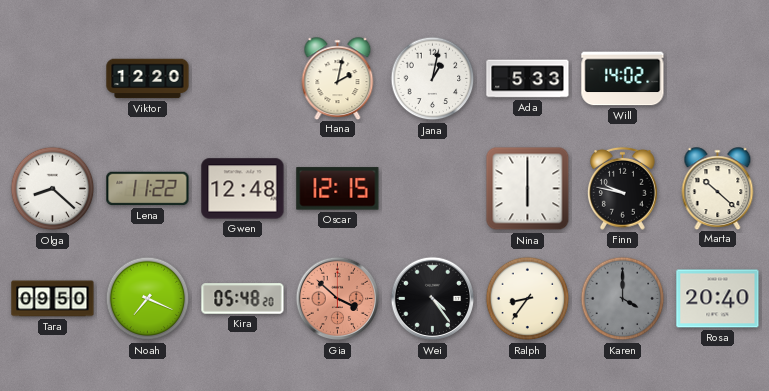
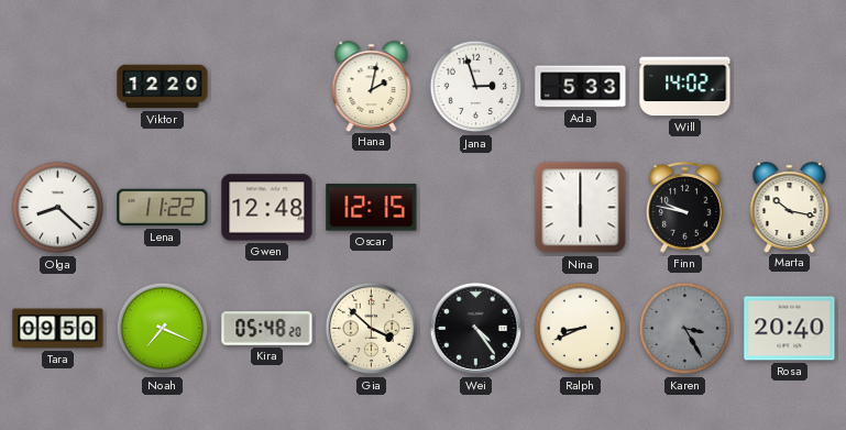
Jana: 1:02 -> 2:57 (476, 87)
Marta: 10:22 -> 10:17 (790, 207)
Gia dial: salmon -> cream (372, 329)
Ralph: 8:36 -> 8:41 (581, 329)
Karen: 4:00 -> 3:25 (685, 329)
